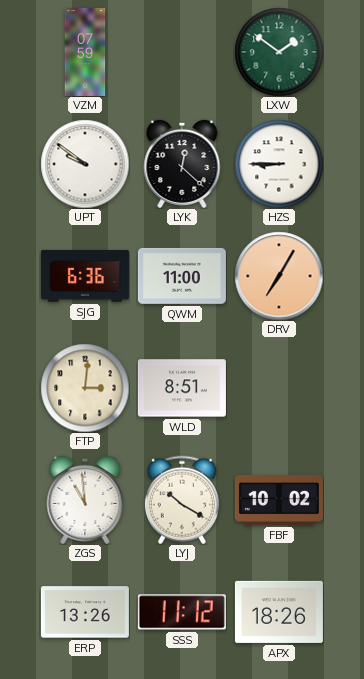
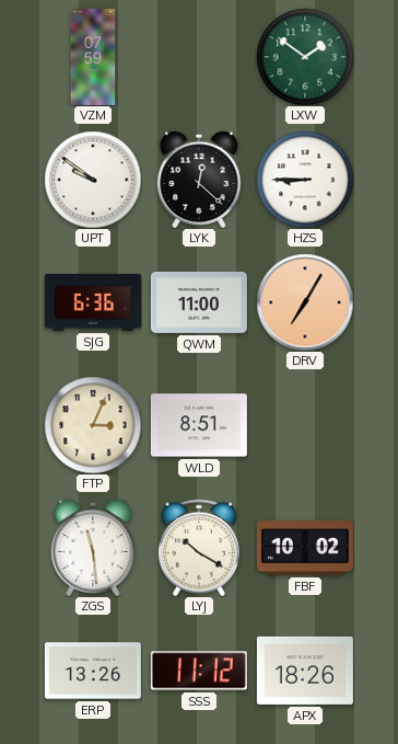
FTP: 3:01 -> 3:04 (93, 425)
ZGS: 10:59 -> 11:29 (93, 547)
